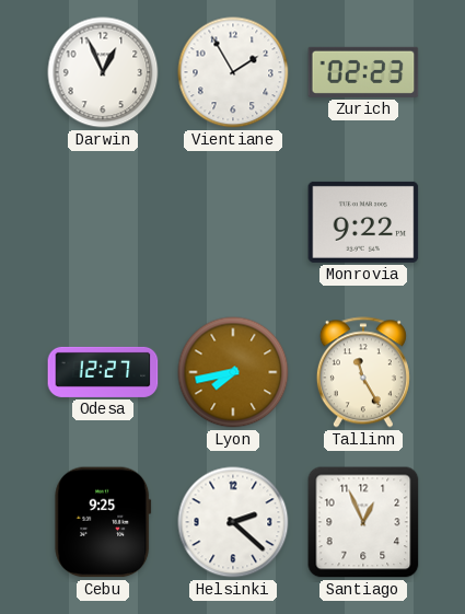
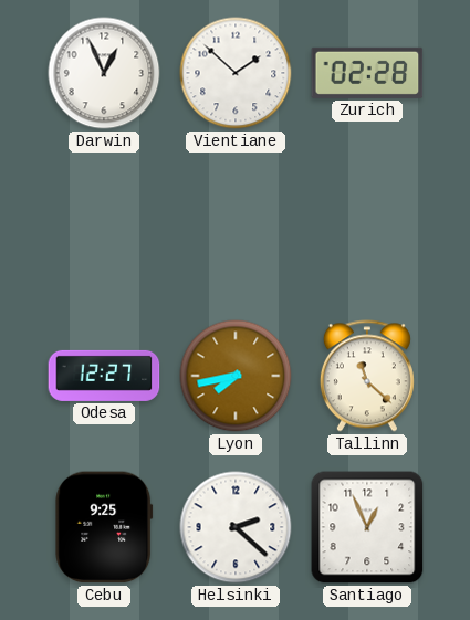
Vientiane: 1:55 -> 1:52 (236, 73)
Zurich: 02:23 -> 02:28 (367, 73)
Monrovia: 9:22 -> none (363, 222)
Tallinn: 11:25 -> 11:22 (367, 376)
